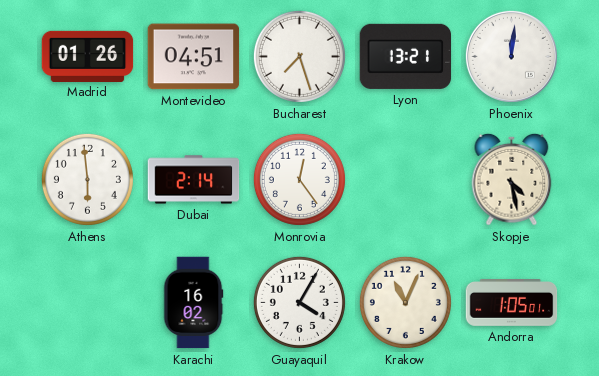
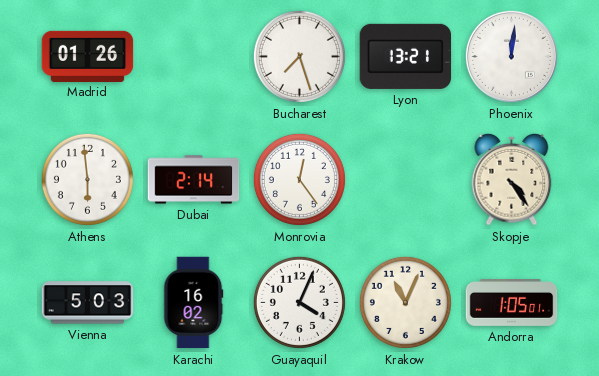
Montevideo: 04:51 -> none (194, 57)
Skopje: 4:28 -> 4:24 (512, 179)
Vienna: none -> 5:03 (88, 303)
Guayaquil: 4:05 -> 4:04 (299, 302)
